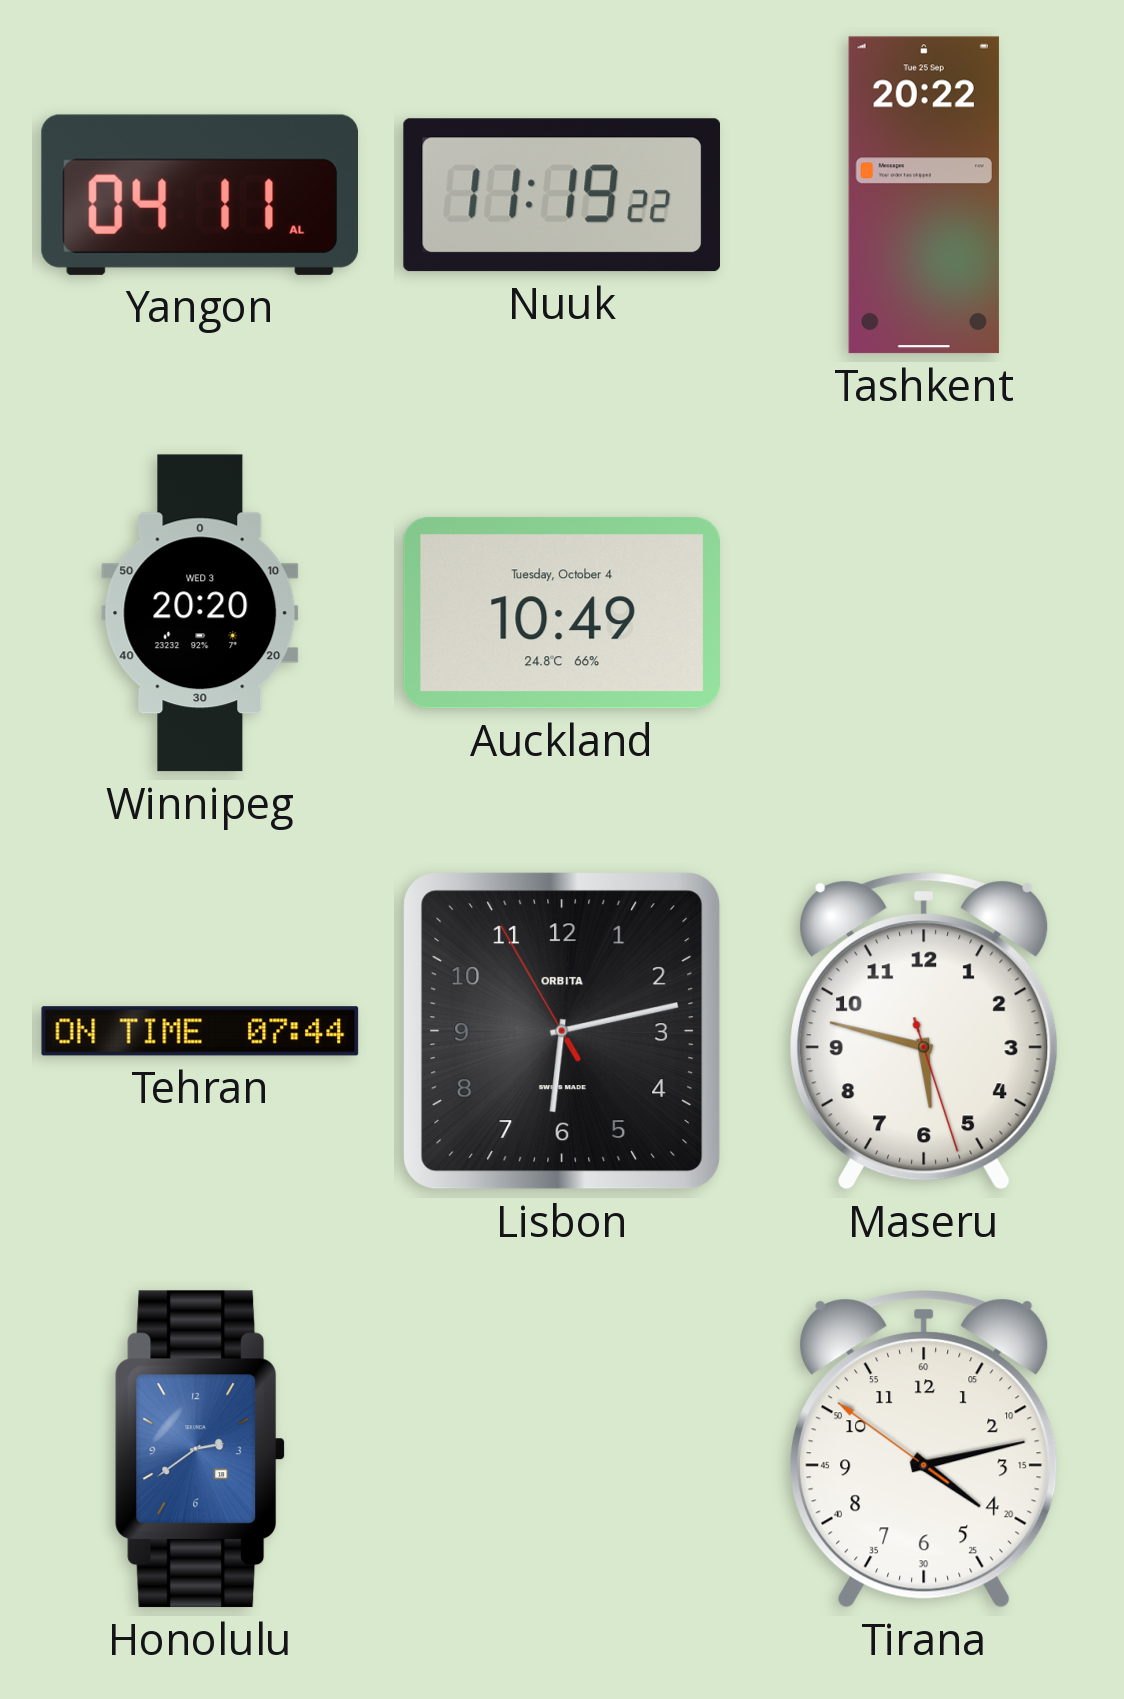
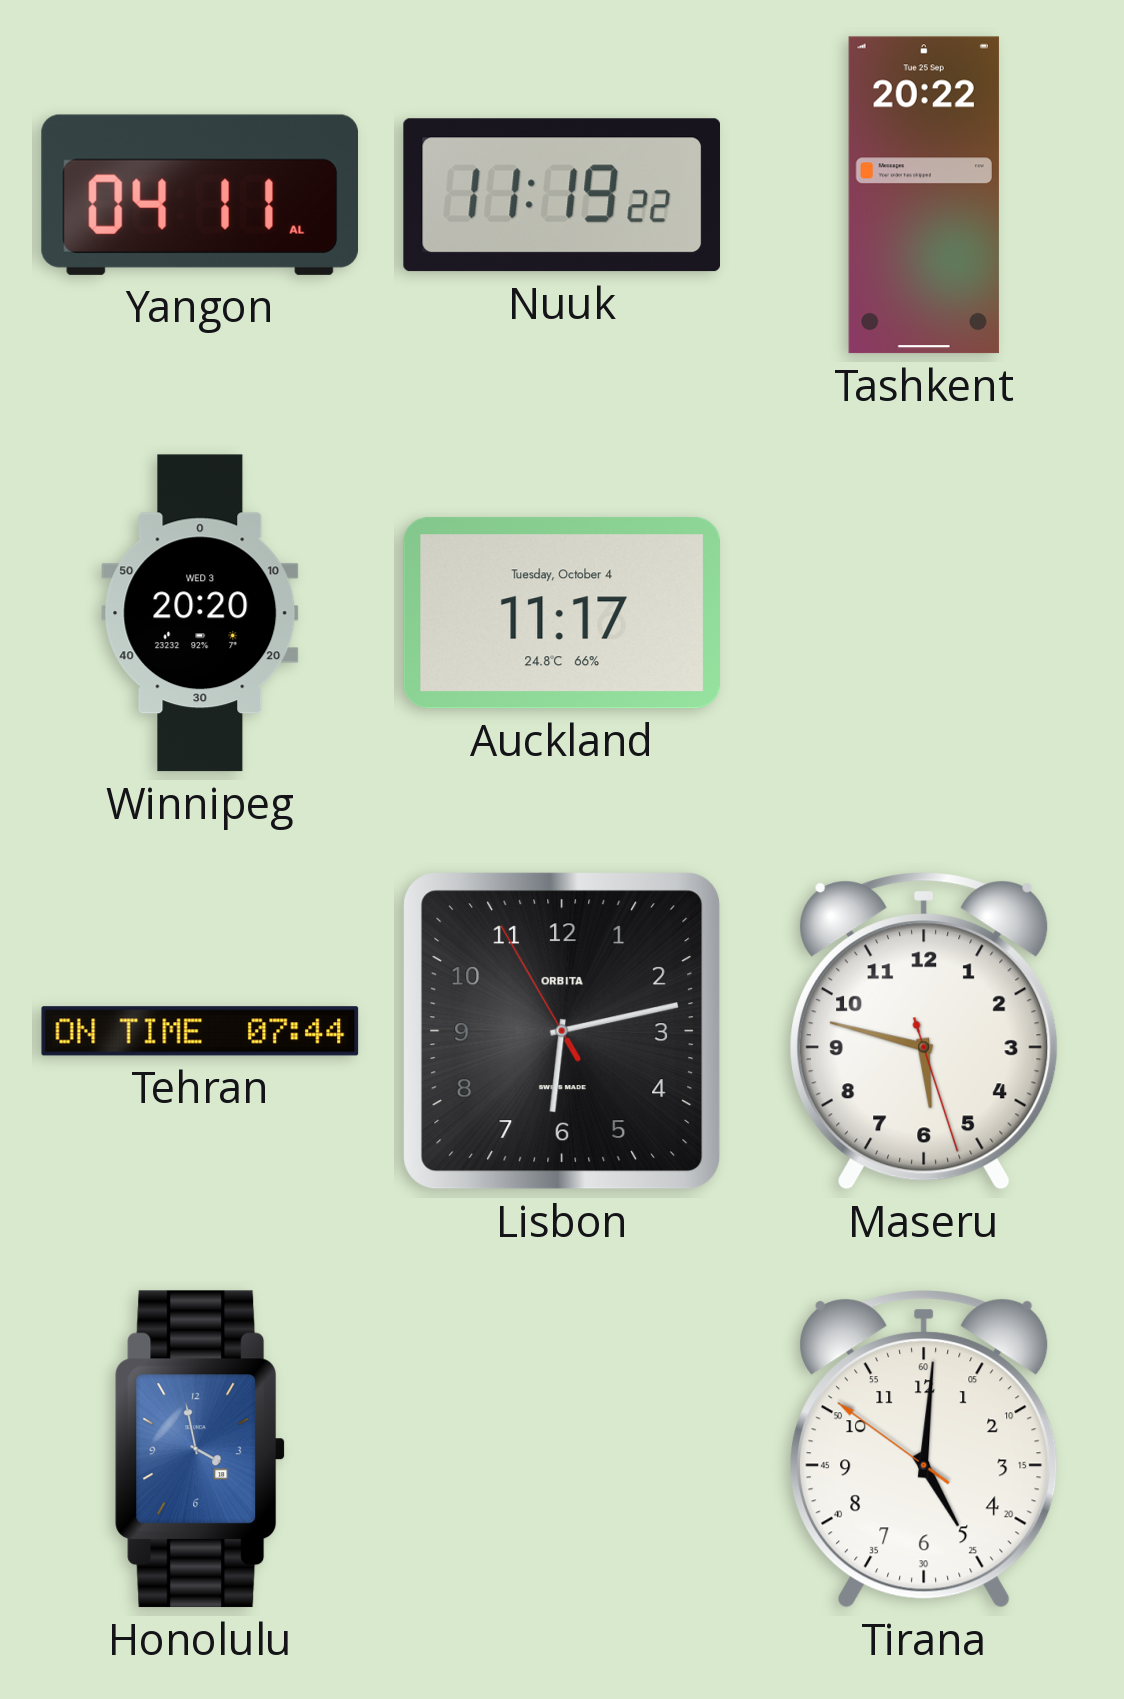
Auckland: 10:49 -> 11:17 (562, 613)
Honolulu: 2:39 -> 3:58 (201, 1449)
Tirana: 4:12 -> 5:00 (925, 1449)
